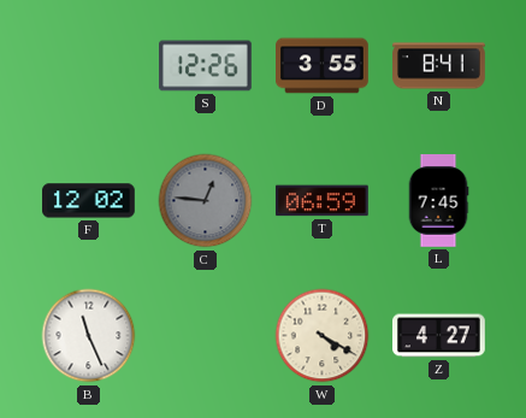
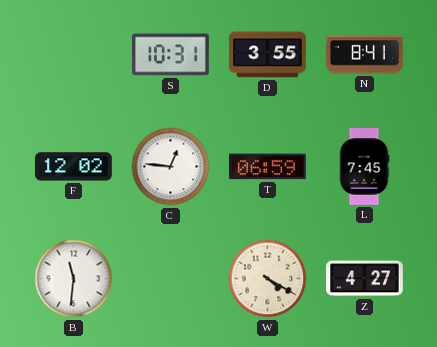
S: 12:26 -> 10:31 (171, 55)
C dial: grey -> white (171, 167)
B: 11:26 -> 11:31 (74, 279)
